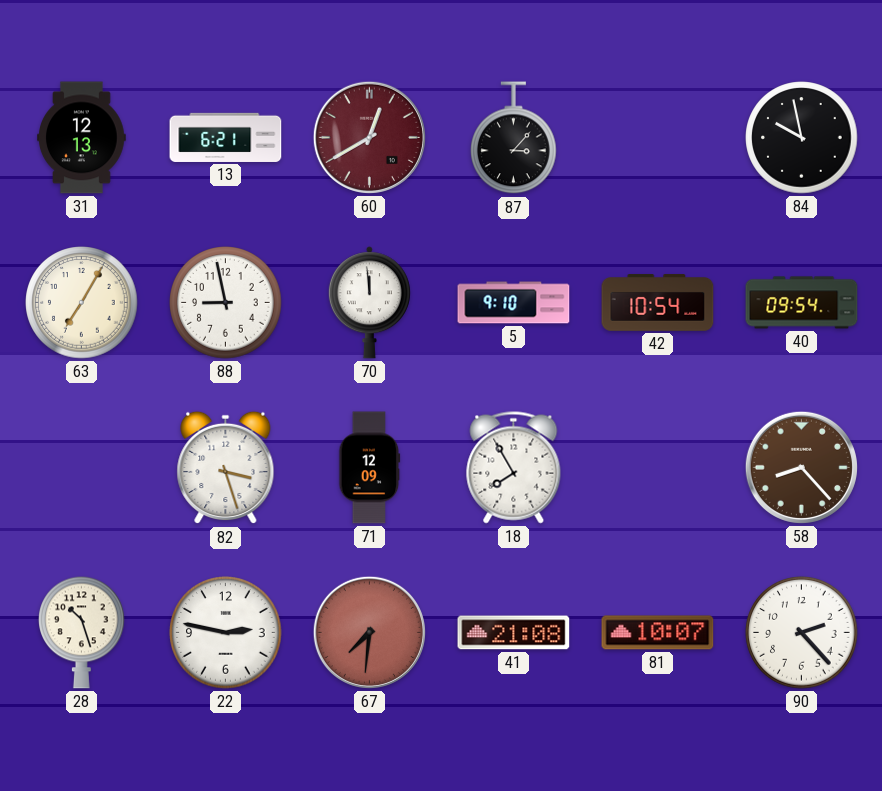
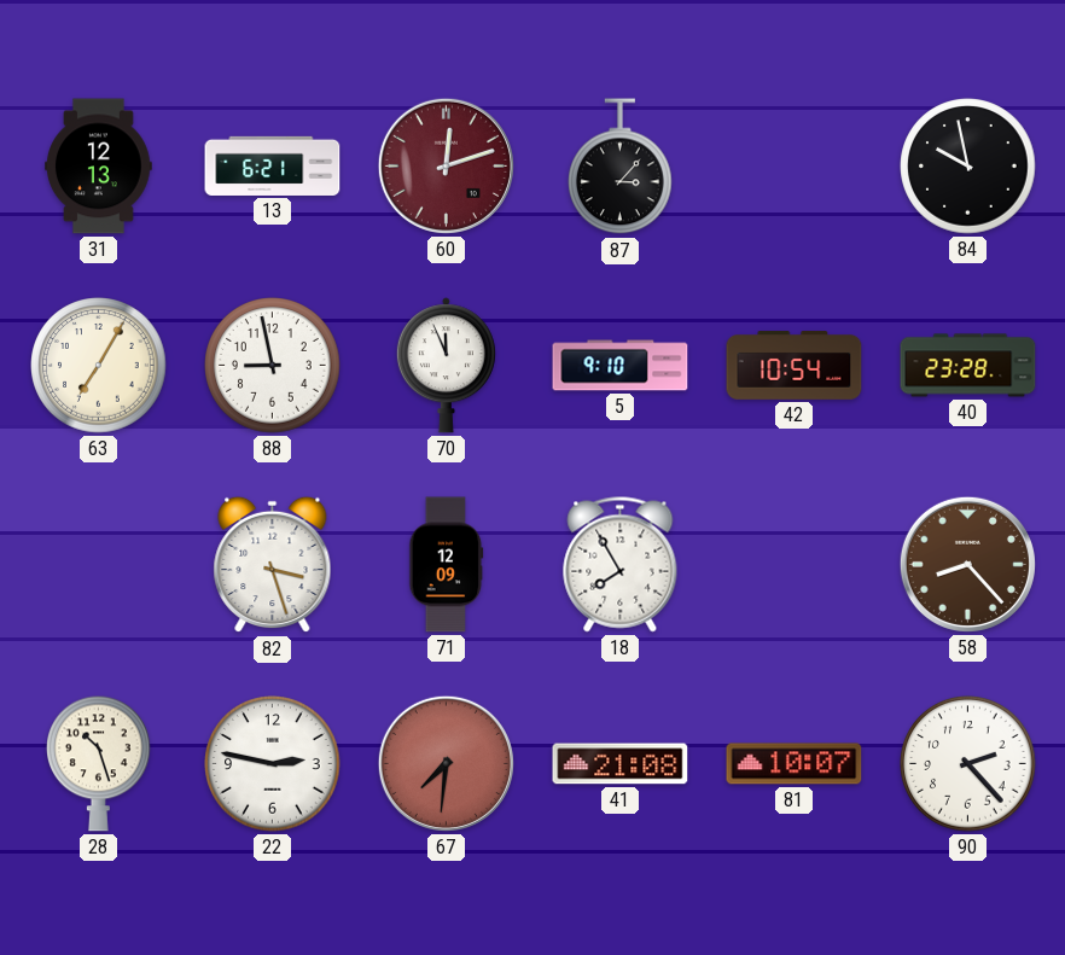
60: 12:40 -> 12:12 (446, 165)
70: 11:59 -> 11:56 (446, 366)
40: 09:54 -> 23:28 (968, 366)
